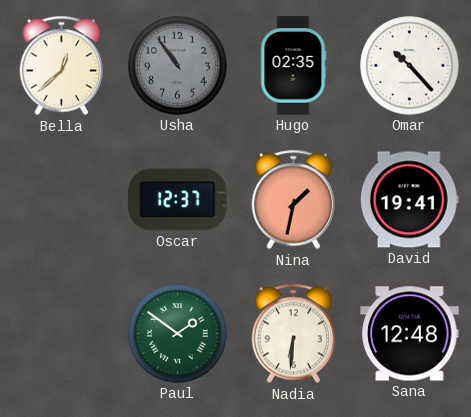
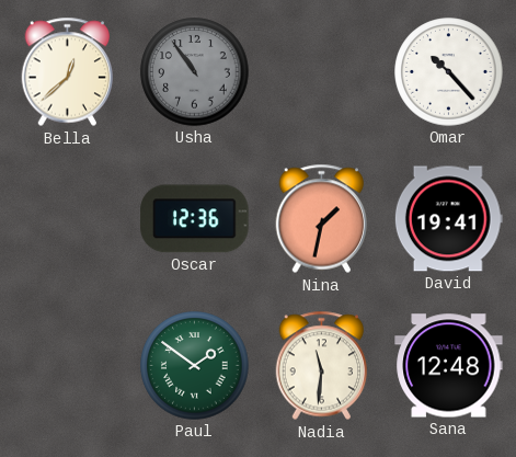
Hugo: 02:35 -> none (294, 66)
Oscar: 12:37 -> 12:36 (195, 219)
Nadia: 6:31 -> 11:31 (322, 366)
